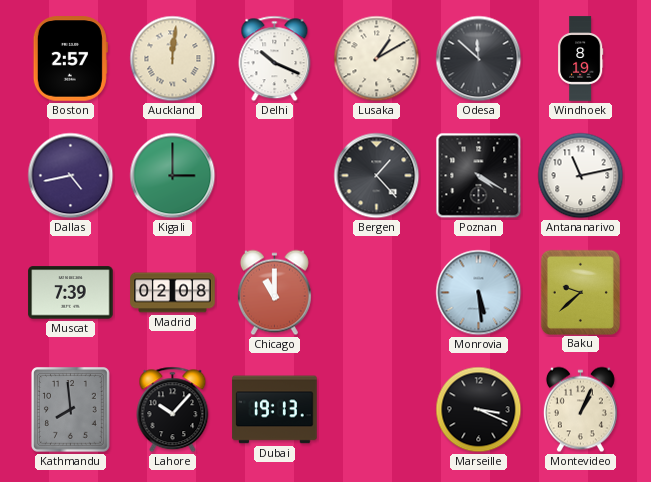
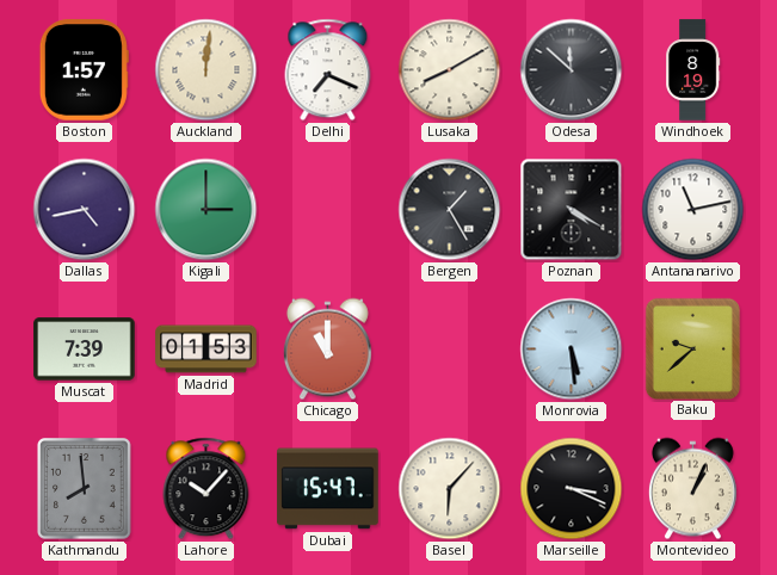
Boston: 2:57 -> 1:57 (84, 70)
Delhi: 10:19 -> 7:19 (328, 70)
Lusaka: 1:10 -> 8:10 (450, 70)
Bergen: 1:23 -> 1:25 (450, 210)
Madrid: 02:08 -> 01:53 (206, 350)
Dubai: 19:13 -> 15:47 (328, 489)
Basel: none -> 6:07 (450, 489)
